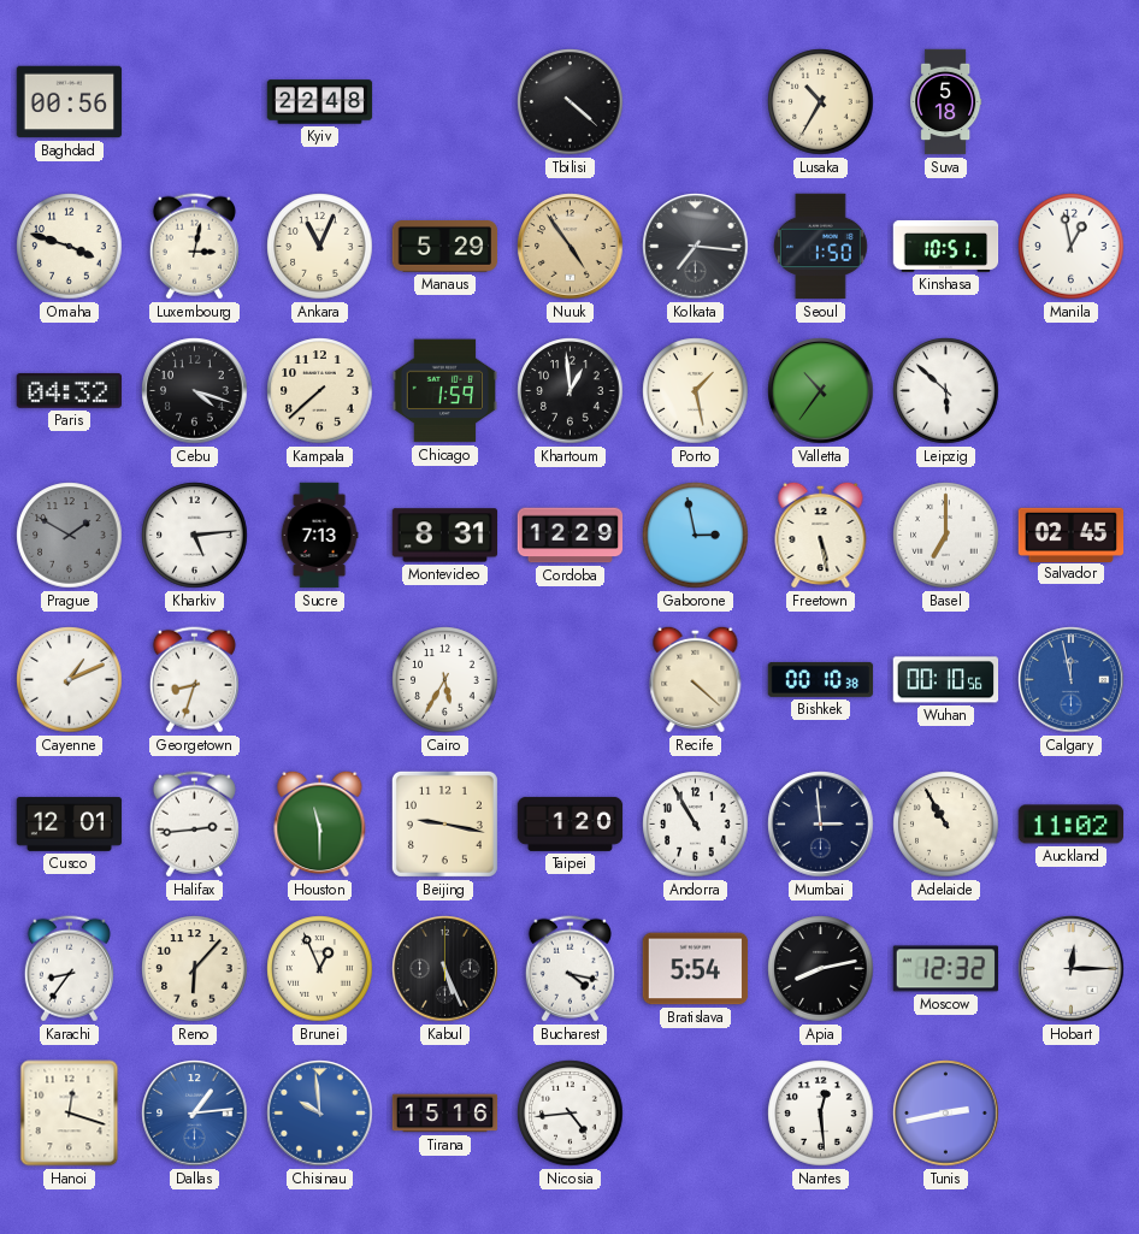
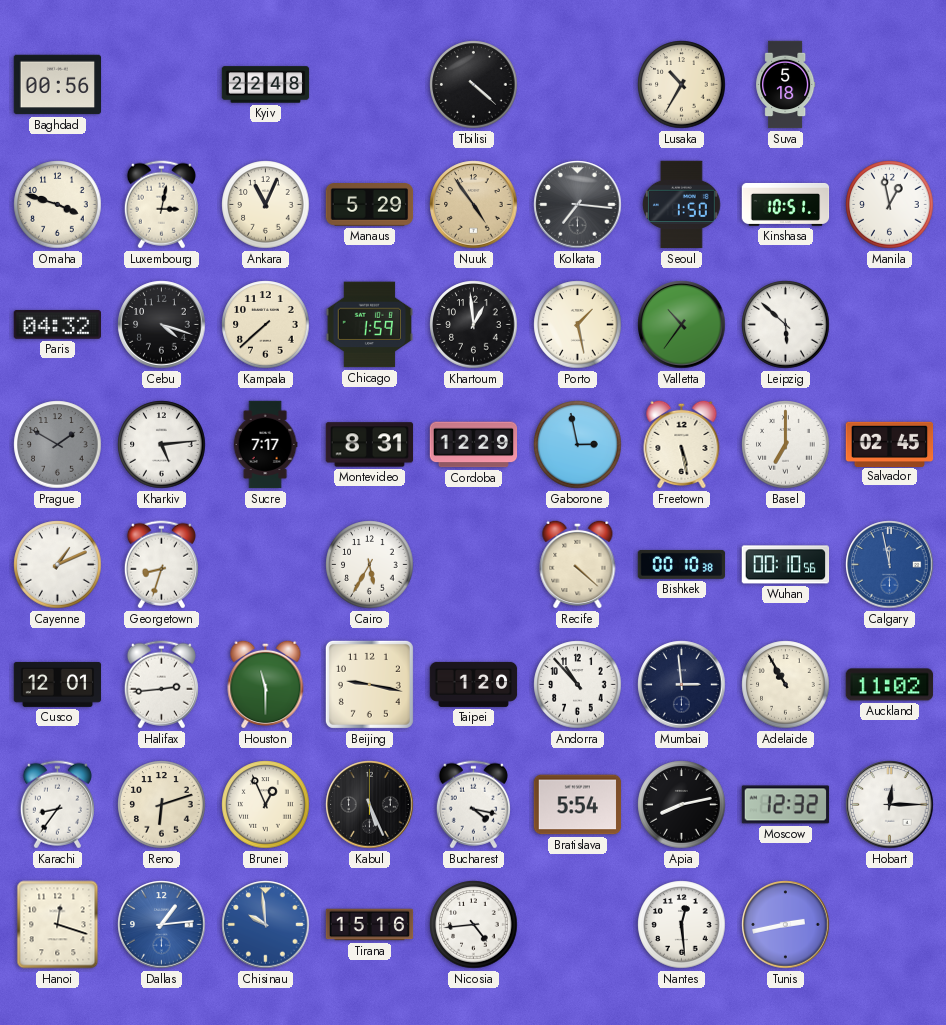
Sucre: 7:13 -> 7:17 (265, 445)
Andorra: 10:55 -> 10:53 (578, 685)
Reno: 6:07 -> 6:12 (162, 805)
